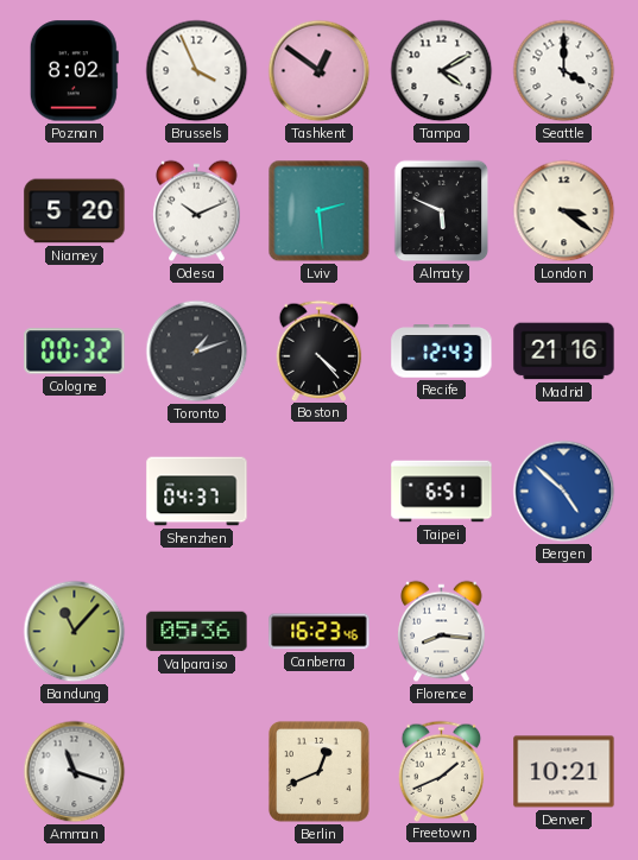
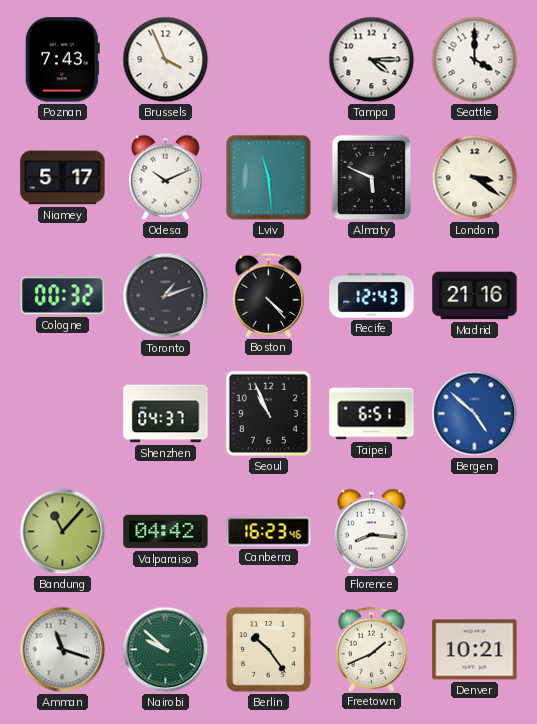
Poznan: 8:02 -> 7:43 (62, 60)
Tashkent: 12:51 -> none (320, 71)
Tampa: 4:10 -> 4:15 (372, 60)
Niamey: 5:20 -> 5:17 (63, 178)
Lviv: 2:29 -> 11:29 (269, 178)
Seoul: none -> 10:56 (268, 413)
Valparaiso: 05:36 -> 04:42 (166, 532)
Nairobi: none -> 9:52 (166, 650)
Berlin: 12:41 -> 10:24 (268, 649)
